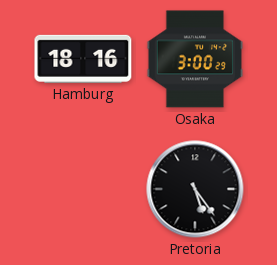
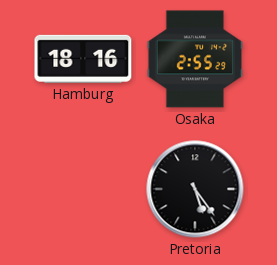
Osaka: 3:00 -> 2:55 (194, 59)
